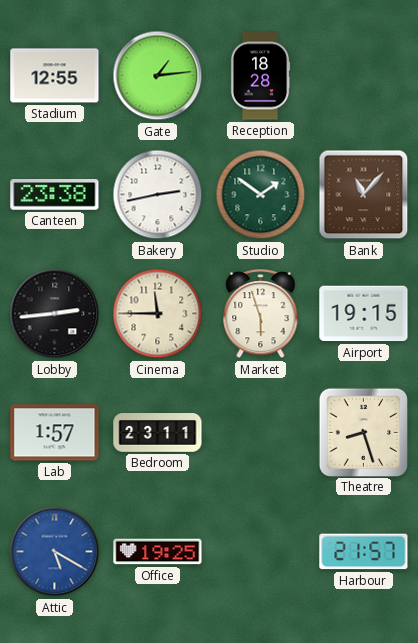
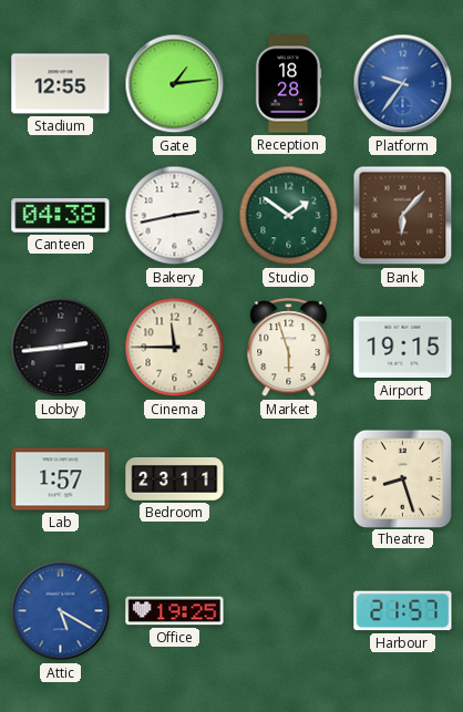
Platform: none -> 9:36 (403, 84)
Canteen: 23:38 -> 04:38 (61, 216)
Bank: 11:07 -> 6:07 (403, 216)
